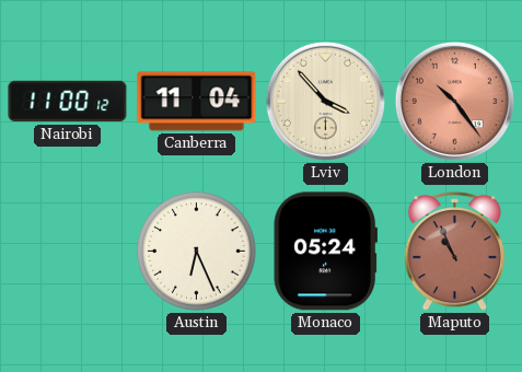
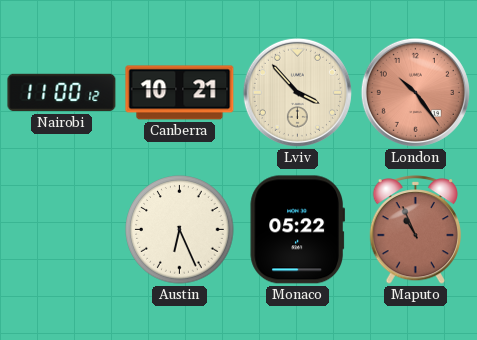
Canberra: 11:04 -> 10:21 (180, 93)
Monaco: 05:24 -> 05:22 (297, 230)
